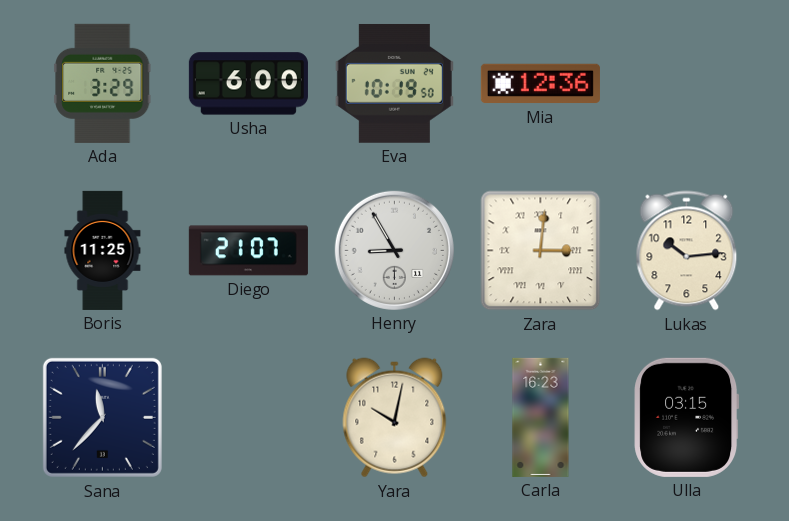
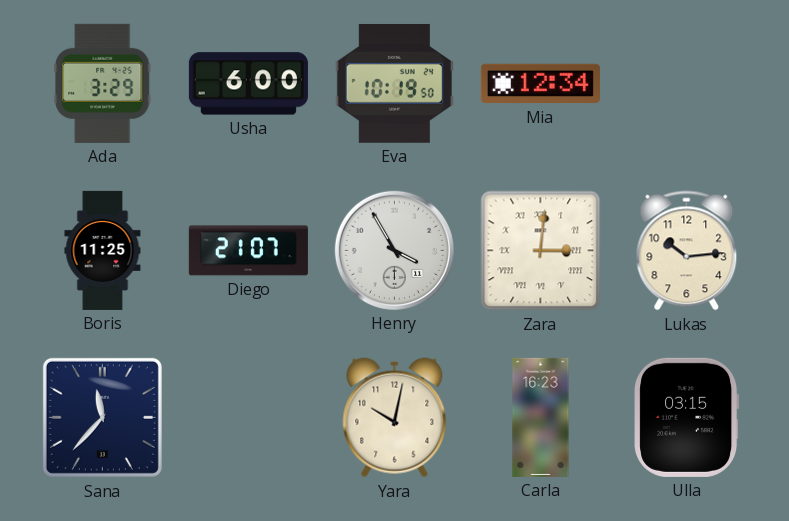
Mia: 12:36 -> 12:34 (540, 84)
Henry: 8:55 -> 3:55 (394, 250)
